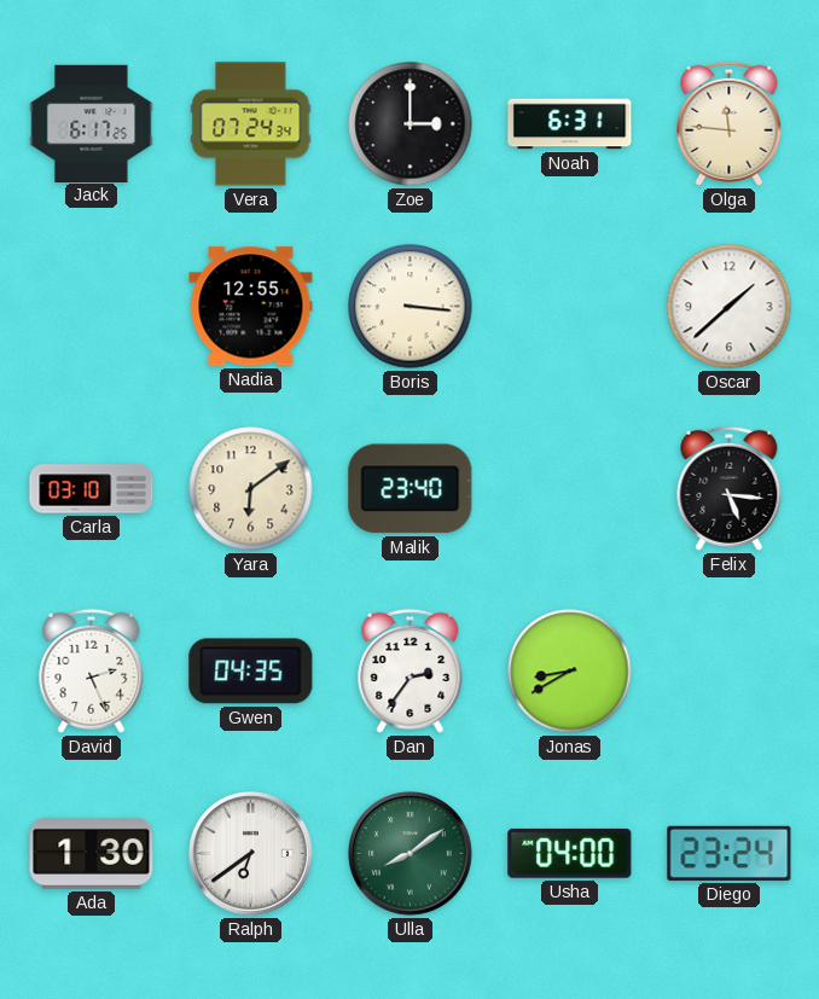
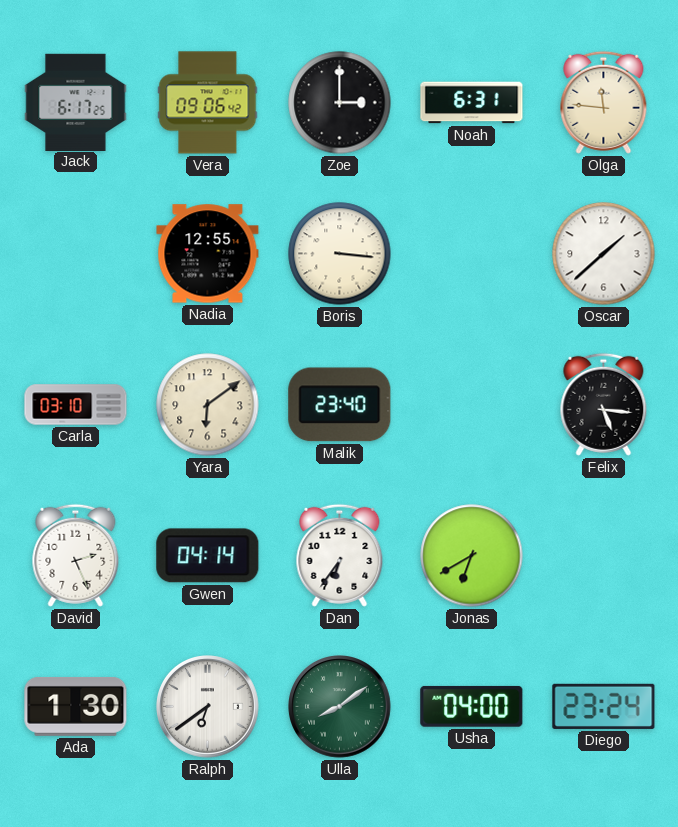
Vera: 07:24 -> 09:06 (208, 103)
Gwen: 04:35 -> 04:14 (208, 556)
Dan: 2:36 -> 6:36 (340, 555)
Jonas: 8:40 -> 6:40 (472, 556)
